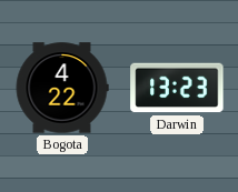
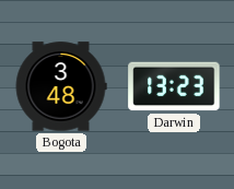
Bogota: 4:22 -> 3:48 (61, 86)
